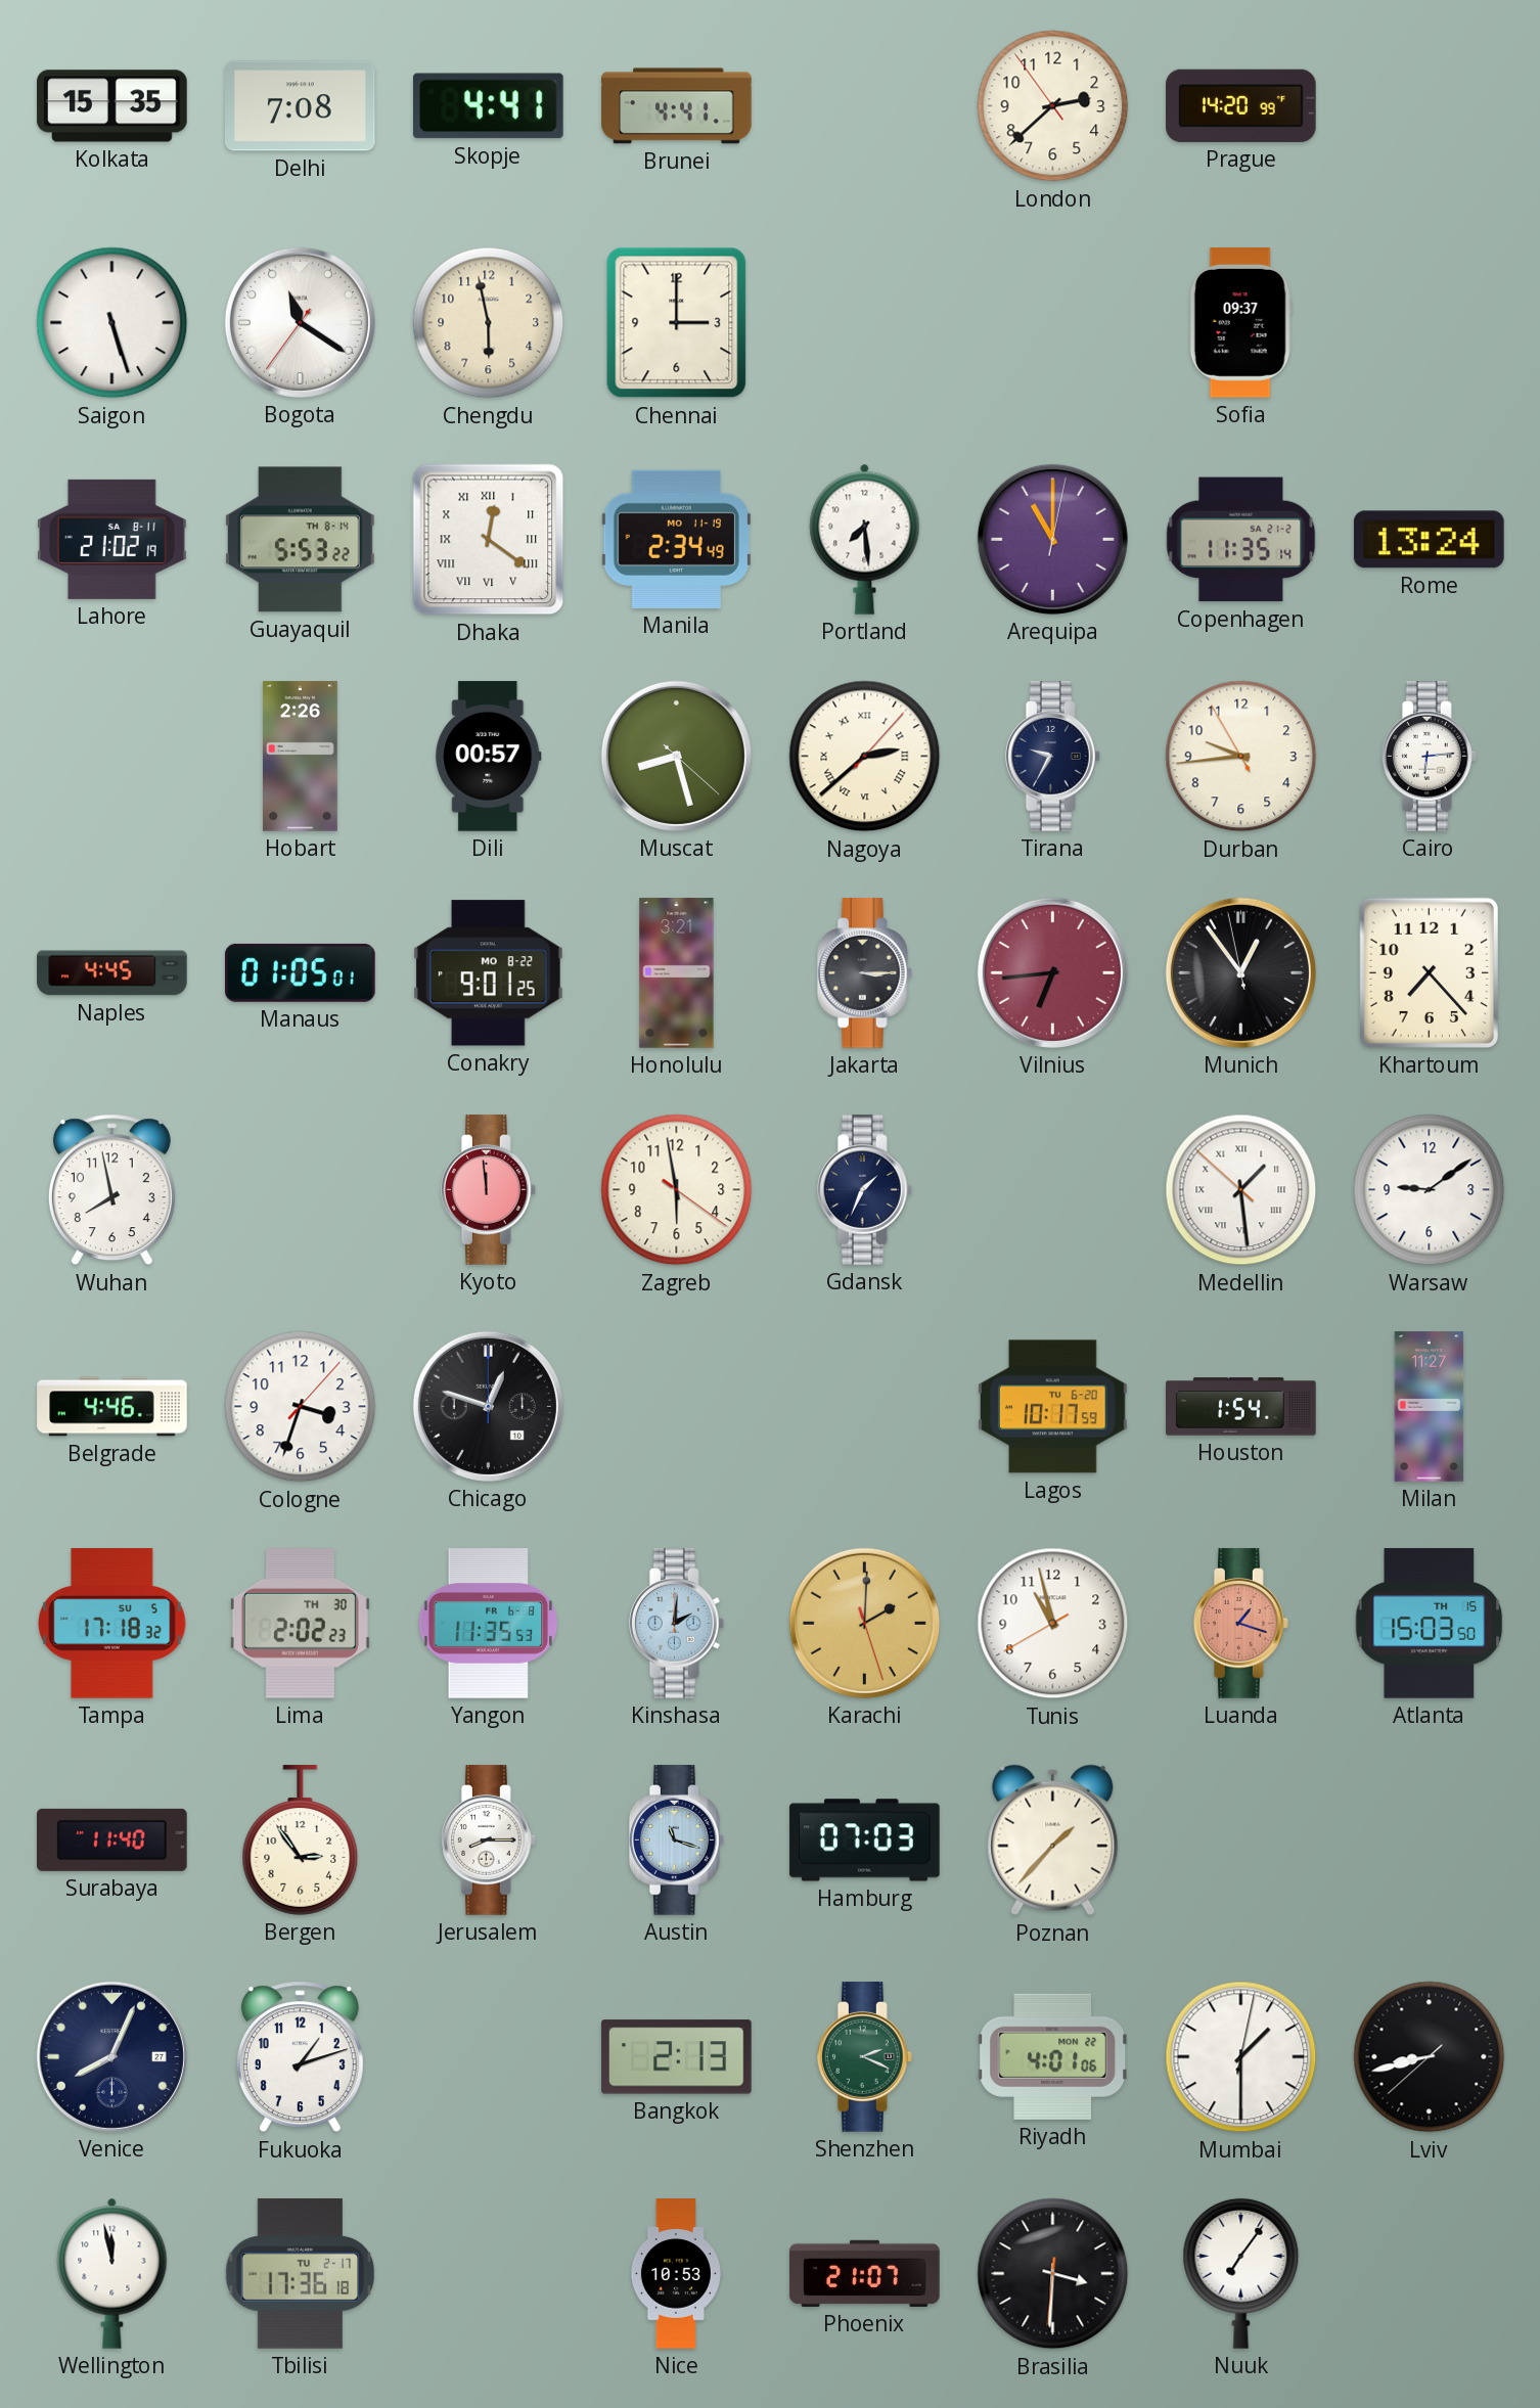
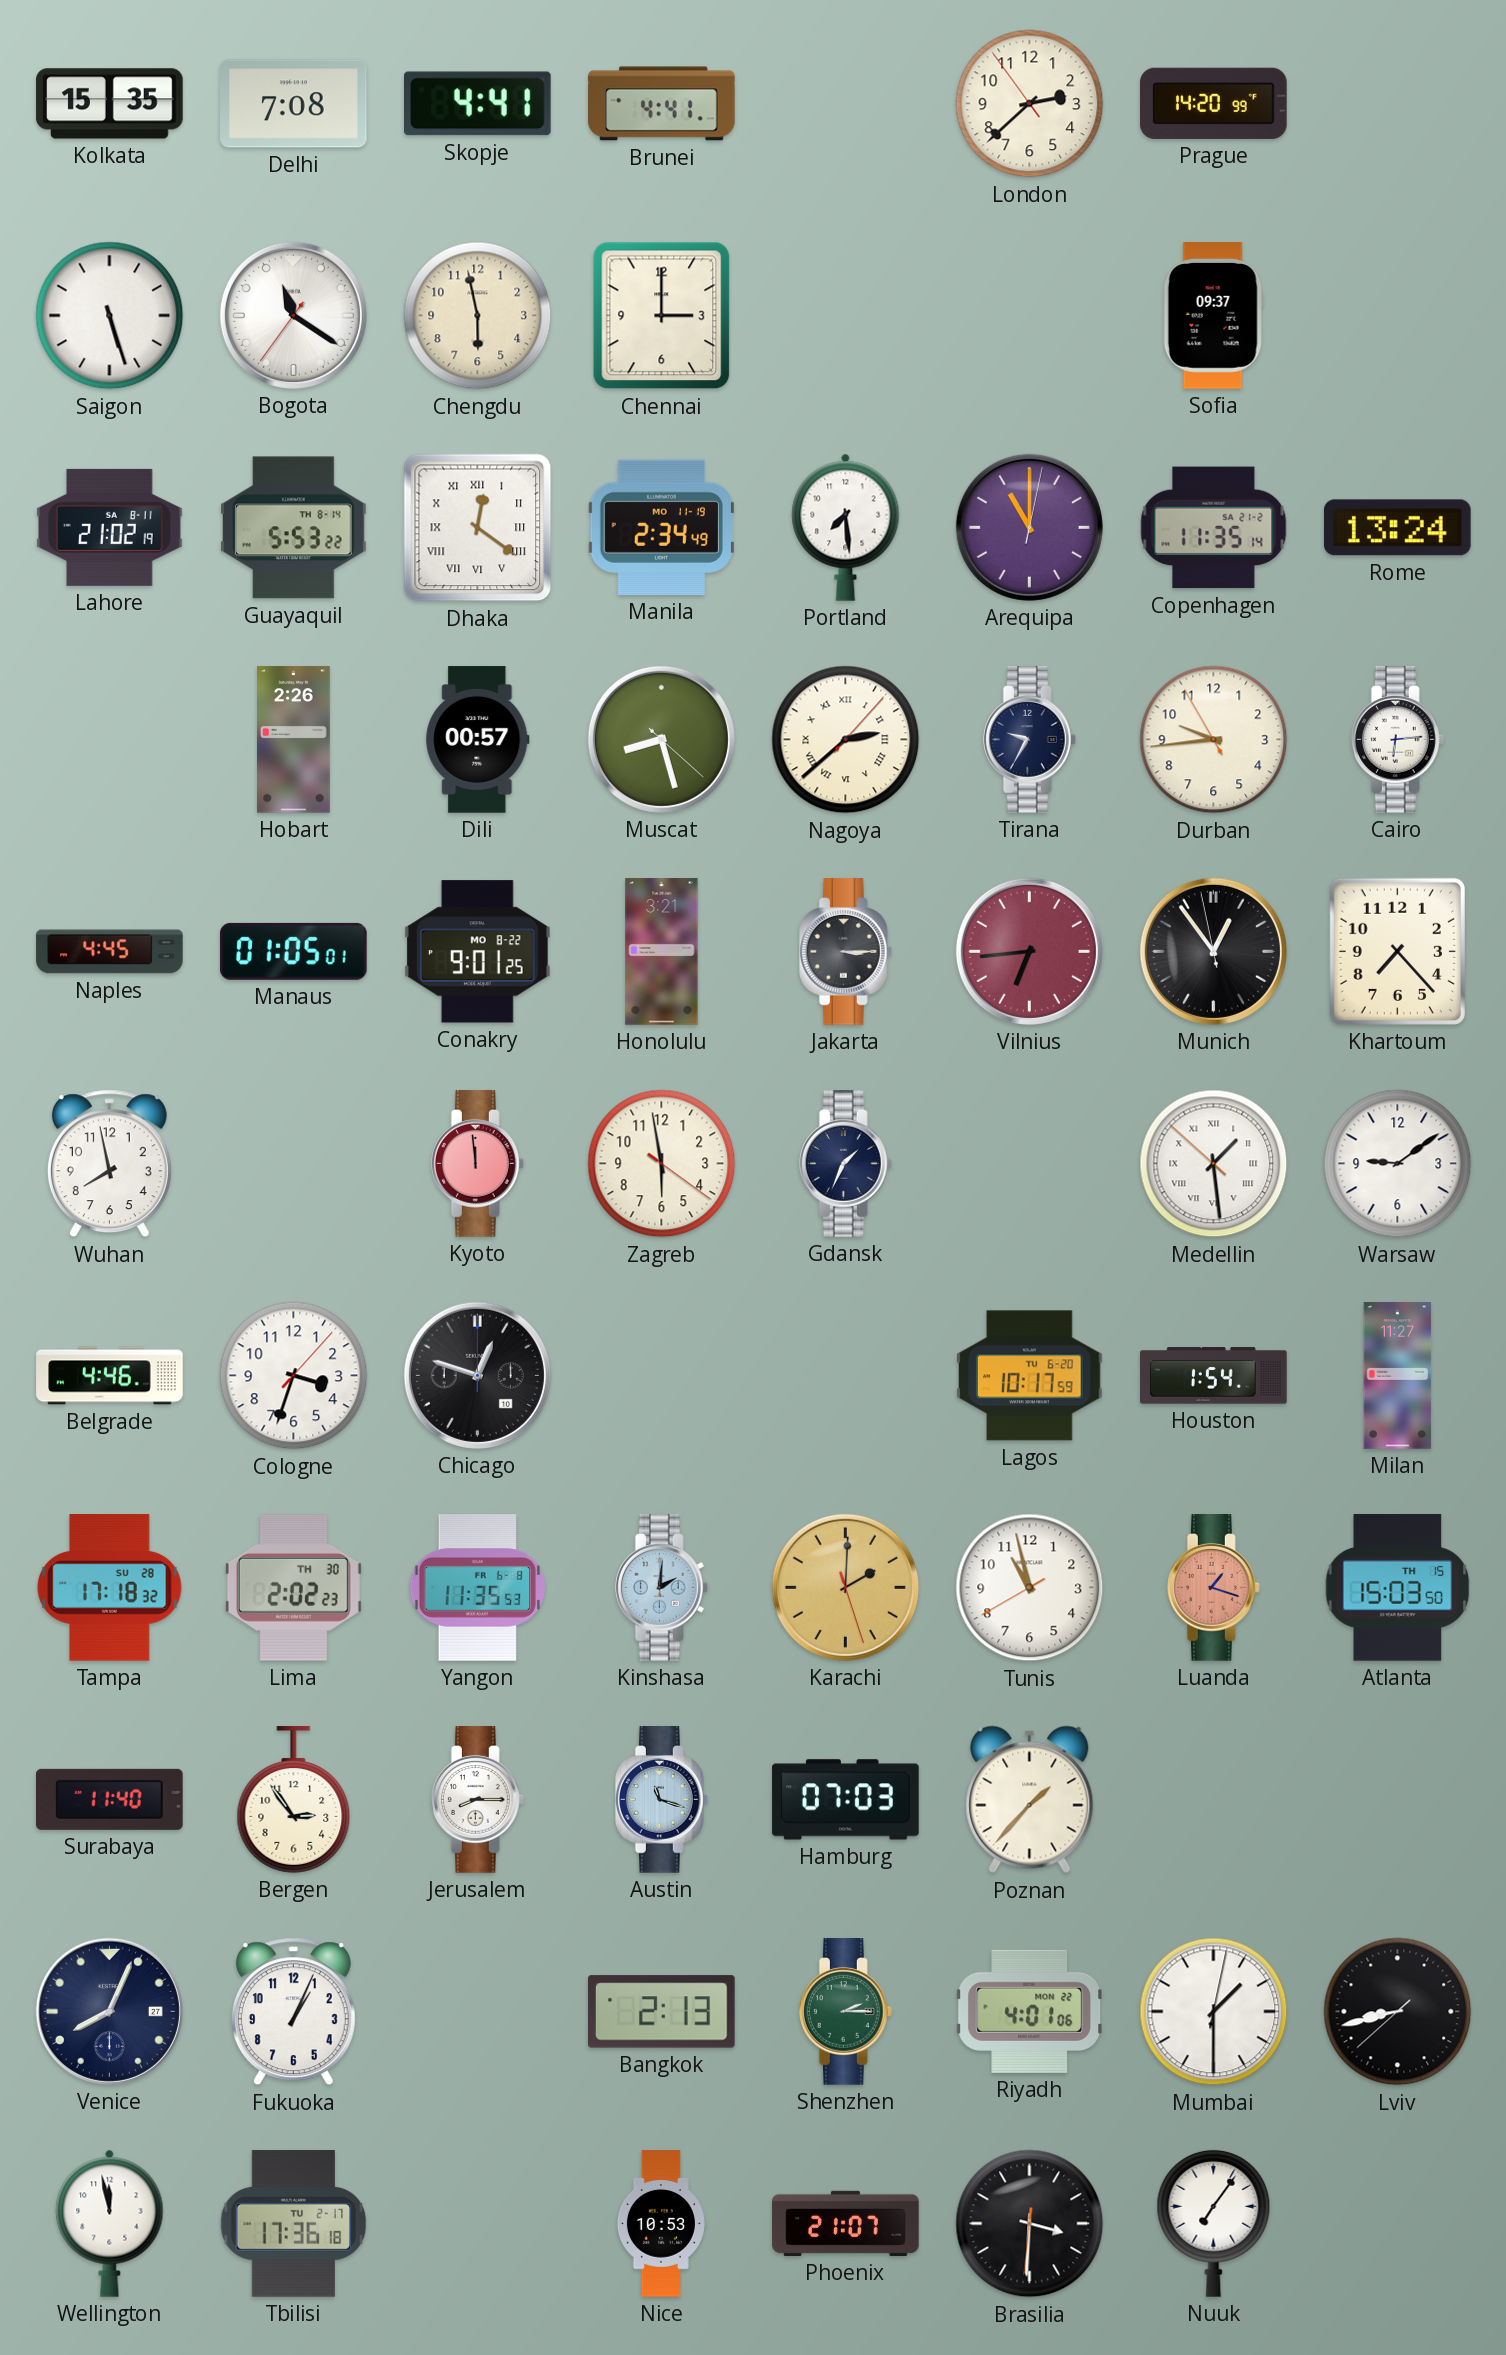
Tampa date: SU 5 -> SU 28 (110, 1588)
Fukuoka: 1:12 -> 1:04 (293, 2012)
Shenzhen: 2:19 -> 2:15 (845, 2012)
